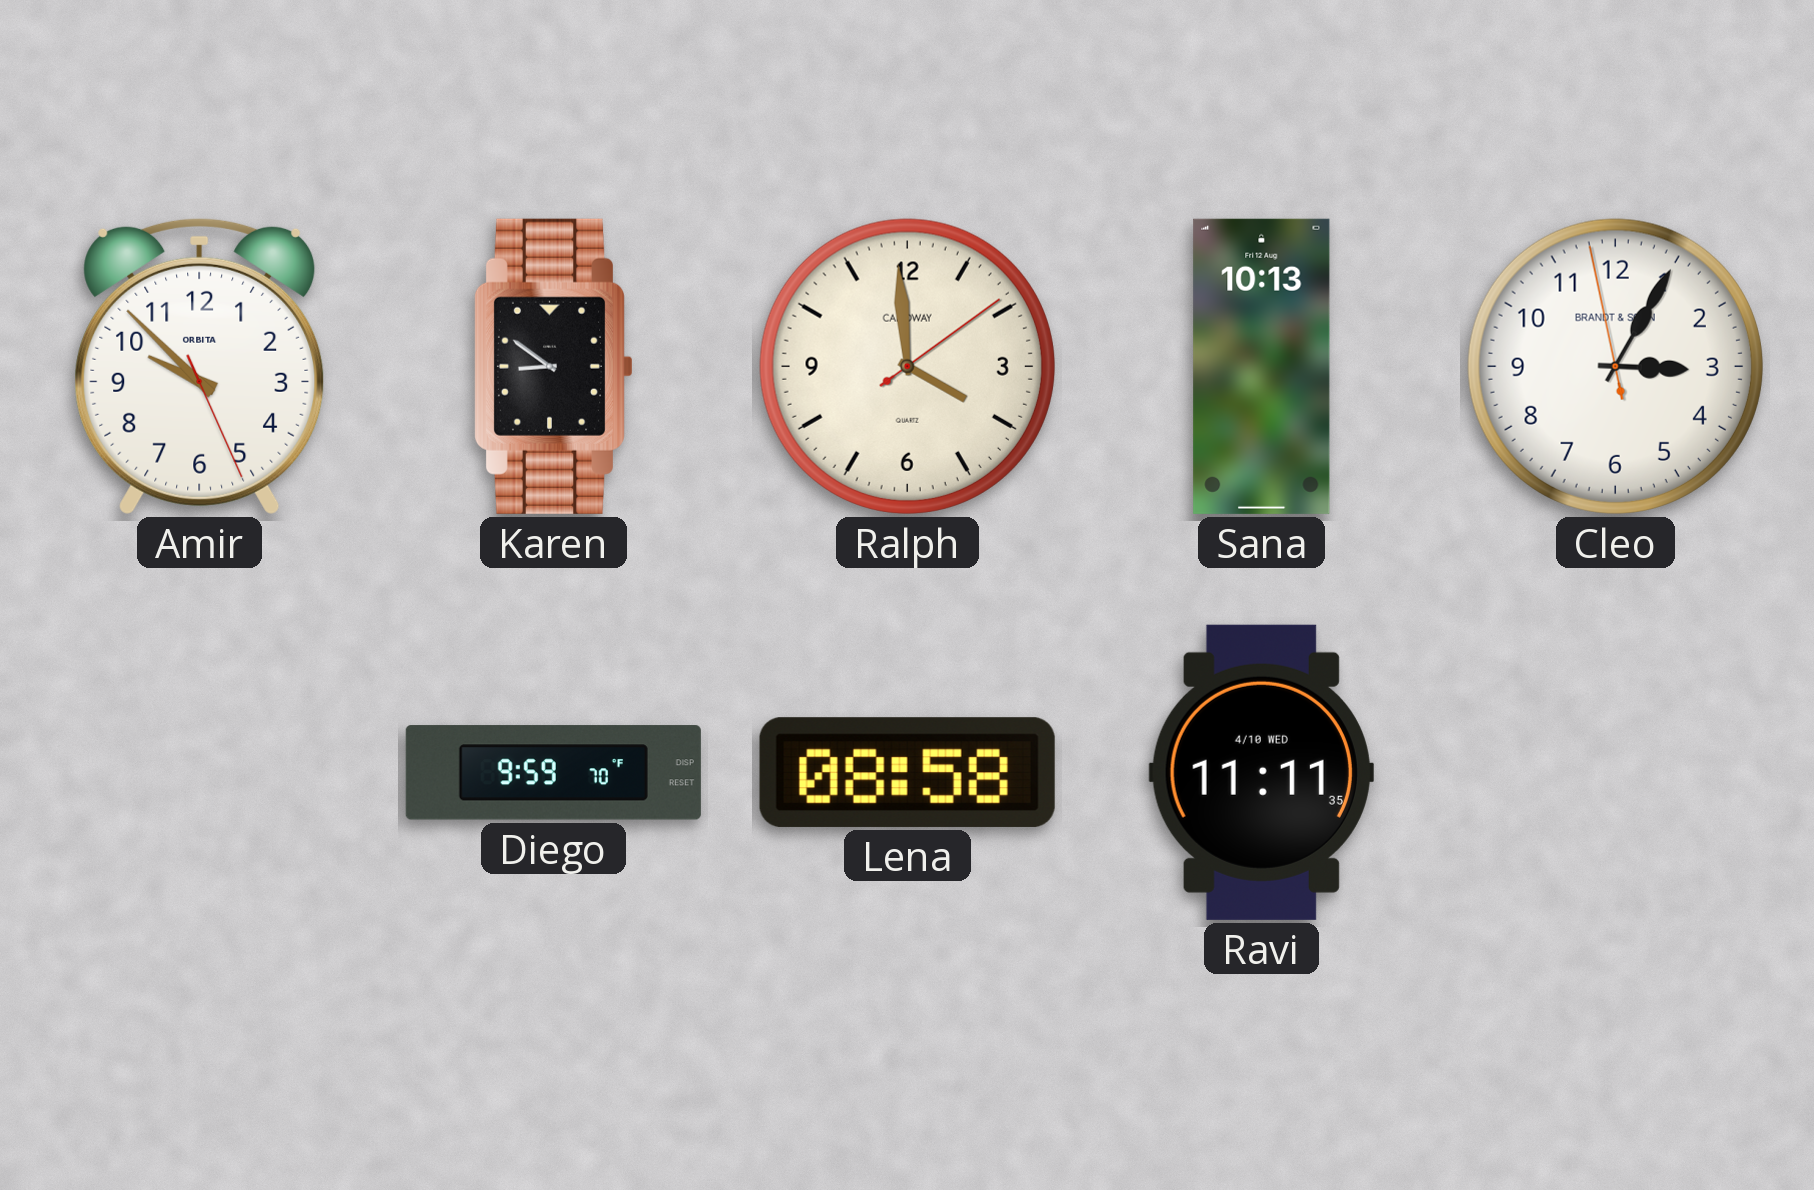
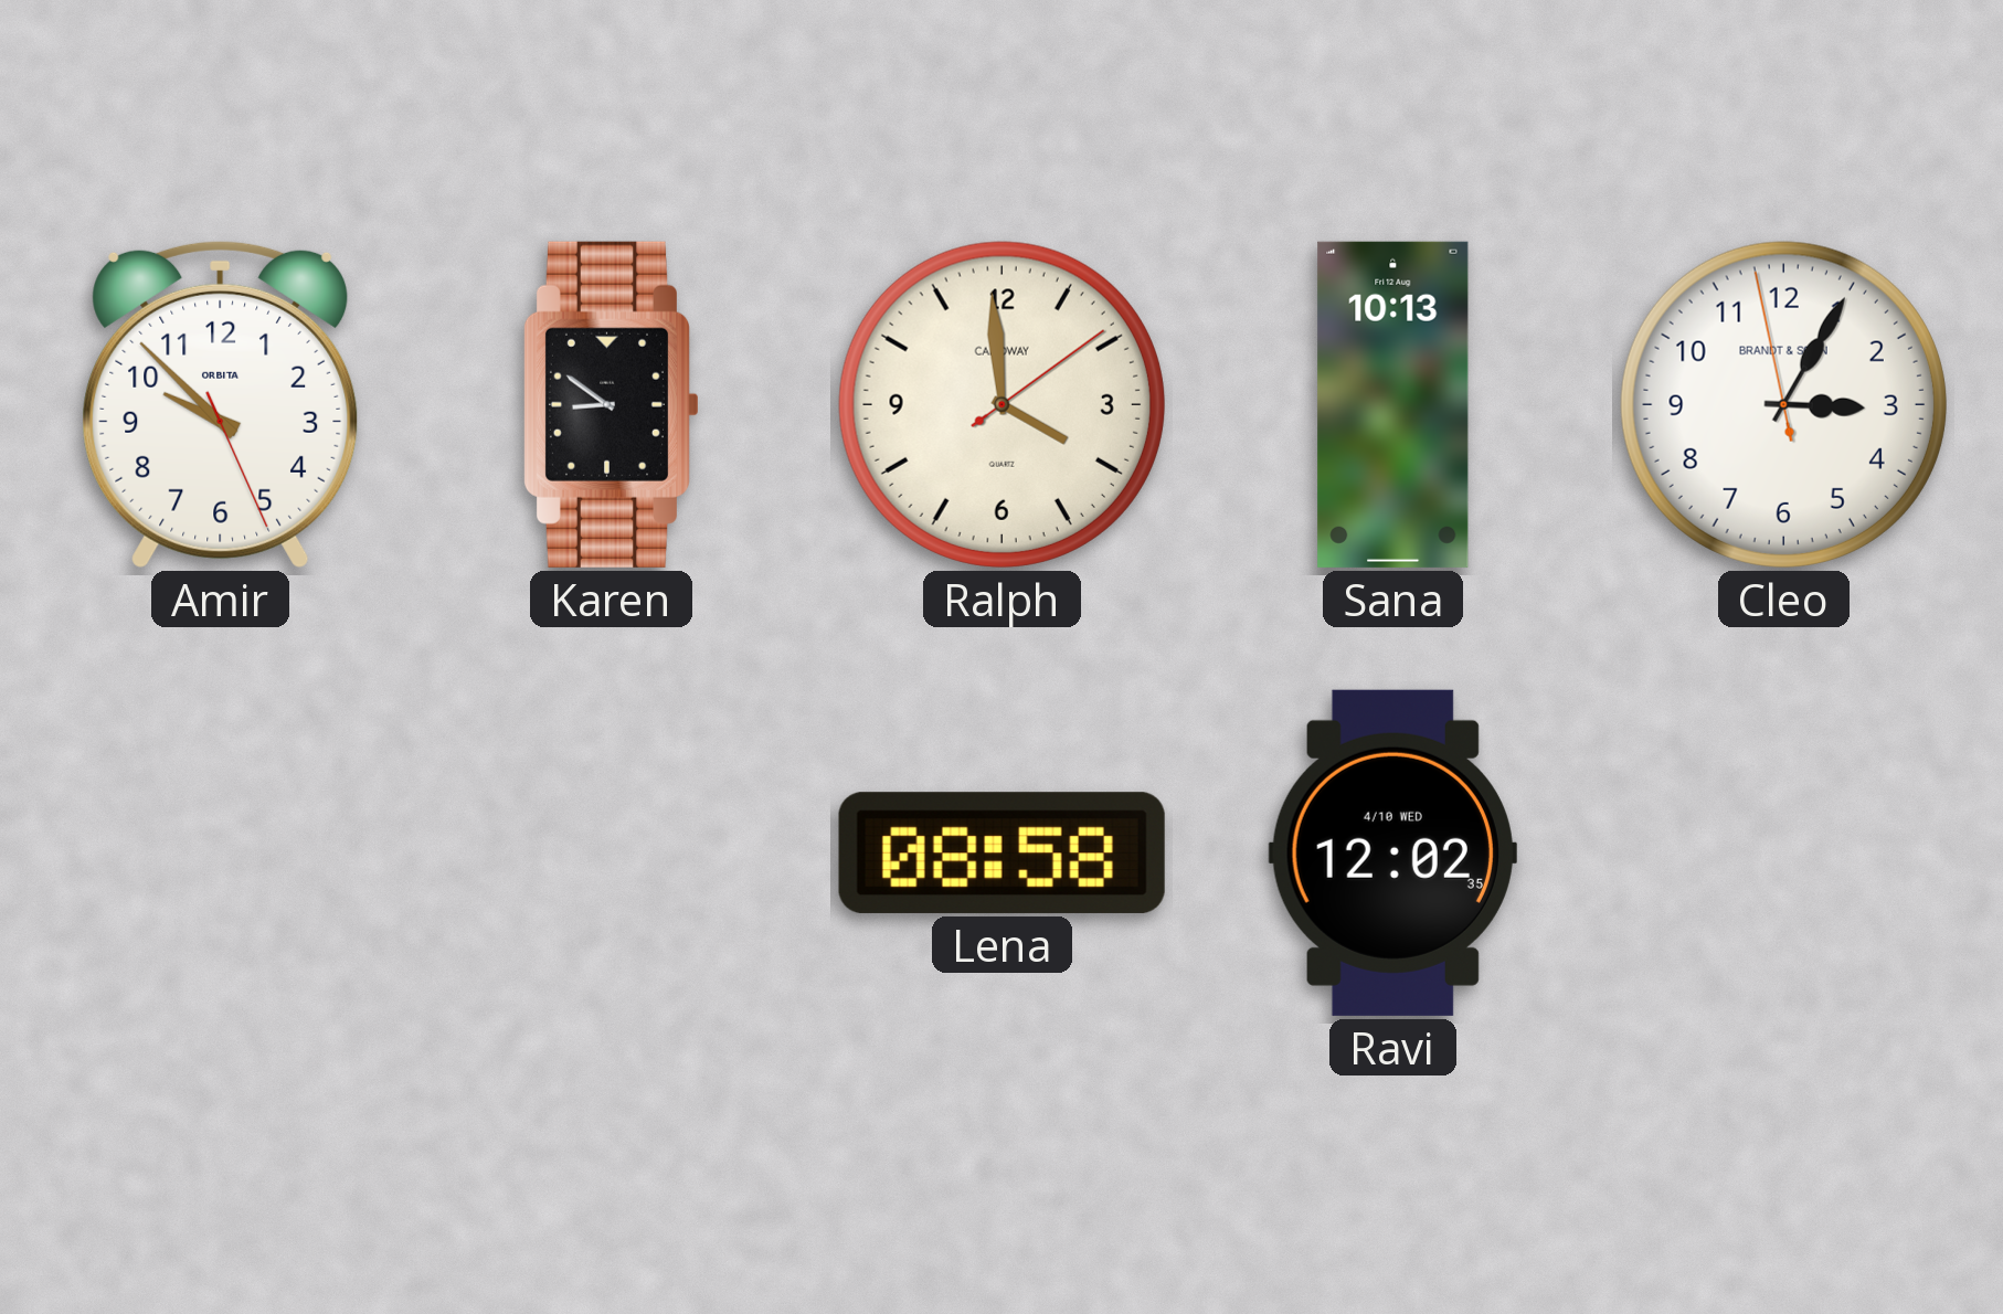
Diego: 9:59 -> none (553, 773)
Ravi: 11:11 -> 12:02 (1392, 852)
